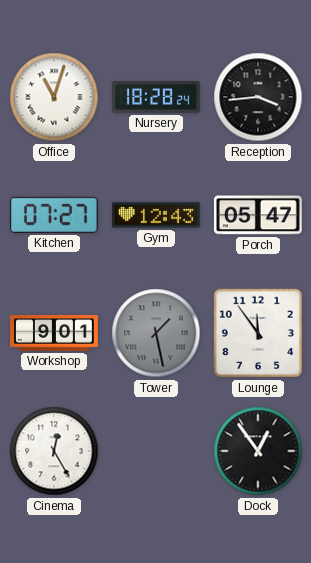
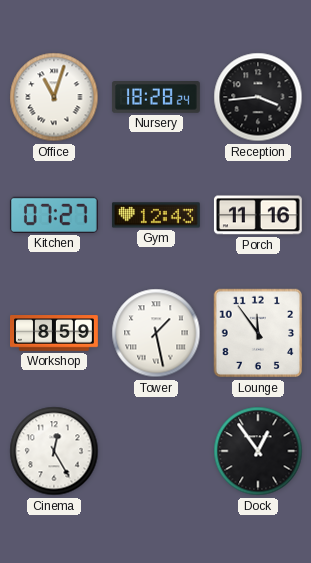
Porch: 05:47 -> 11:16 (258, 215)
Workshop: 9:01 -> 8:59 (55, 333)
Tower dial: grey -> white (156, 333)
